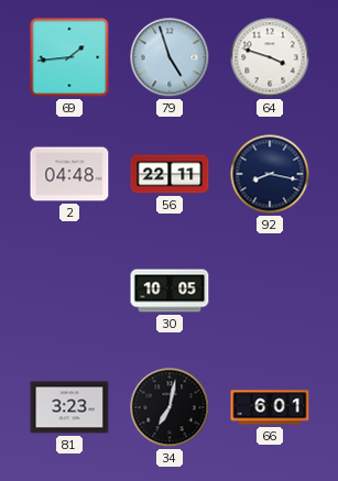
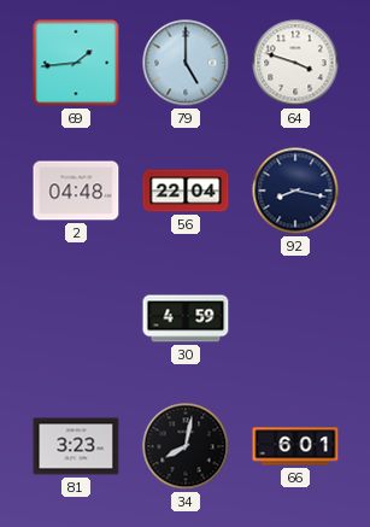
79: 4:57 -> 5:00 (186, 63)
56: 22:11 -> 22:04 (186, 191)
30: 10:05 -> 4:59 (186, 318)
34: 7:02 -> 8:02 (186, 446)
